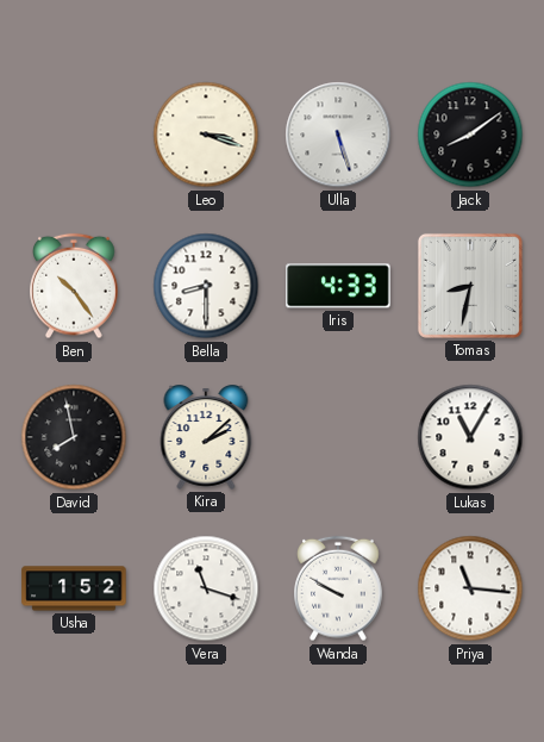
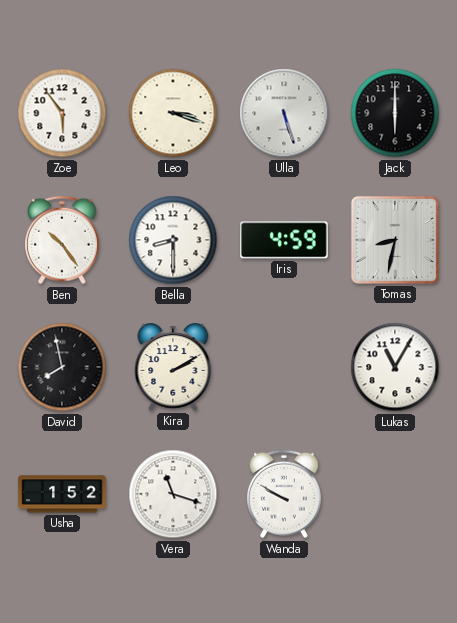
Zoe: none -> 5:54 (62, 113)
Jack: 8:09 -> 6:00 (395, 113)
Iris: 4:33 -> 4:59 (284, 240)
Kira: 2:08 -> 2:10 (173, 368)
Priya: 11:16 -> none (470, 588)
